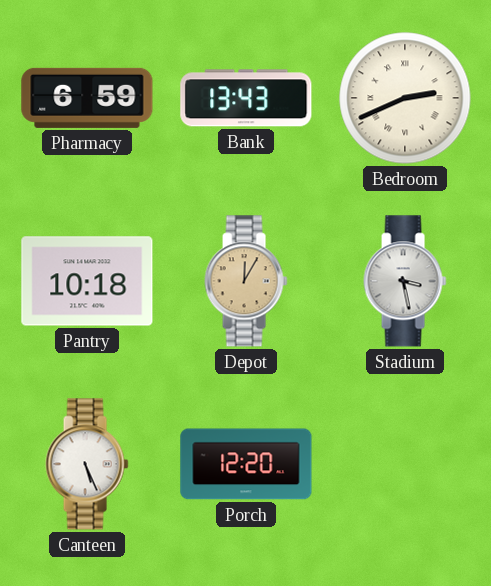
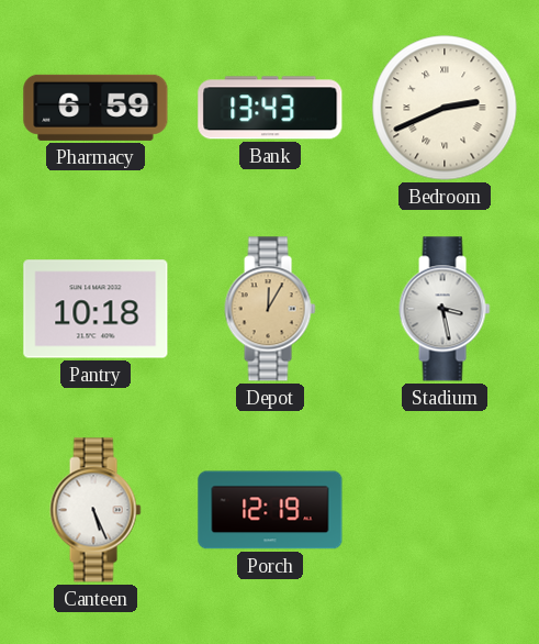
Porch: 12:20 -> 12:19 (270, 510)
